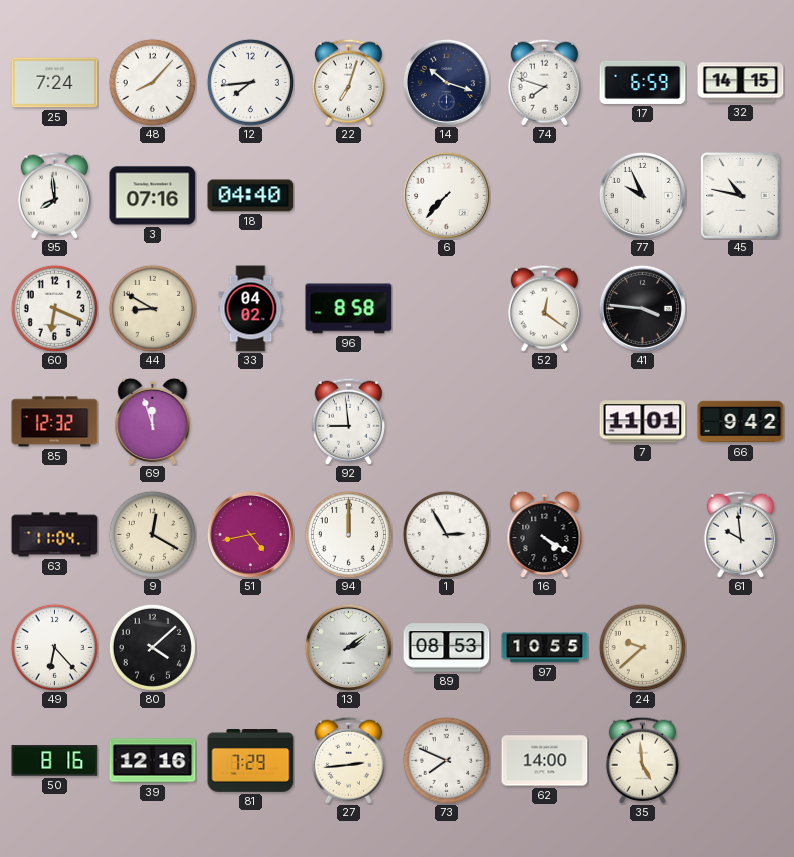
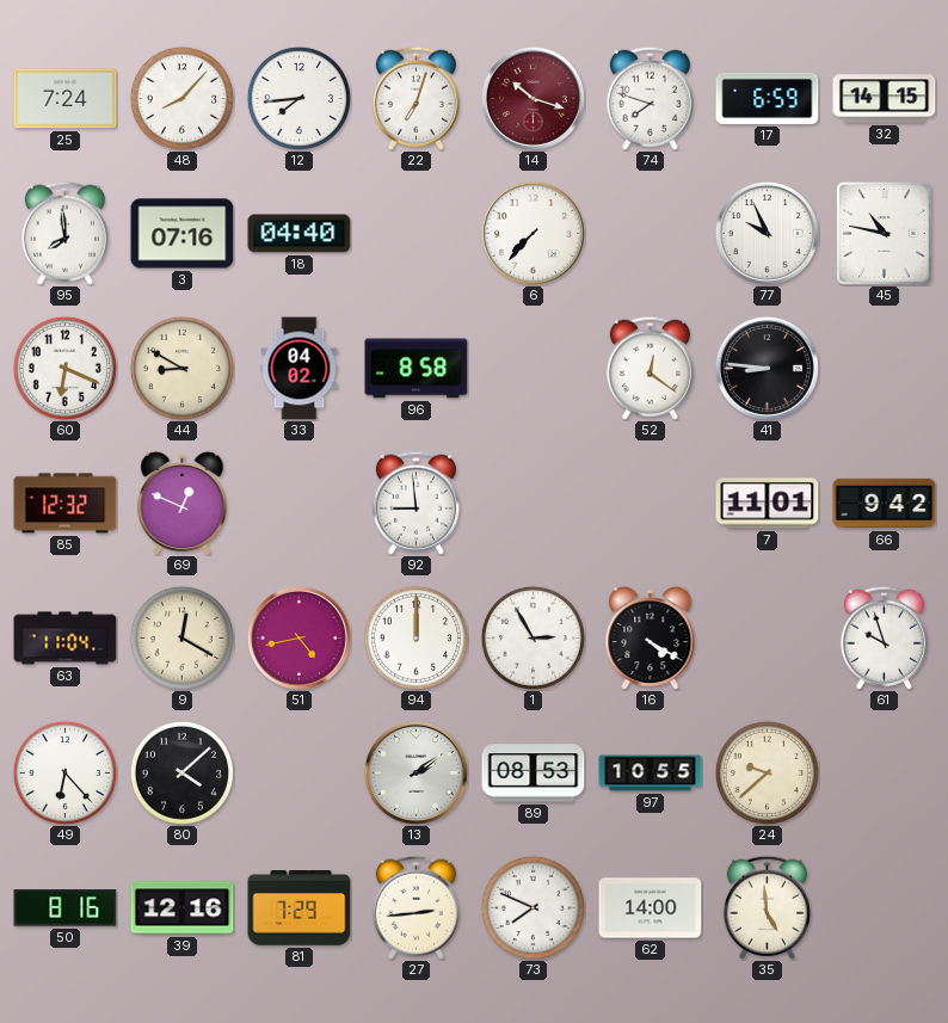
14 dial: navy -> burgundy (533, 98)
41: 3:46 -> 8:46 (767, 368)
69: 11:57 -> 12:49 (183, 503)
61: 9:59 -> 9:57 (884, 637)
